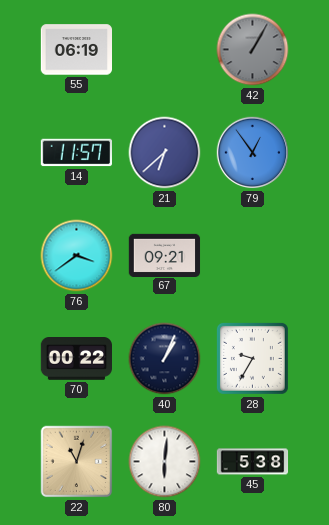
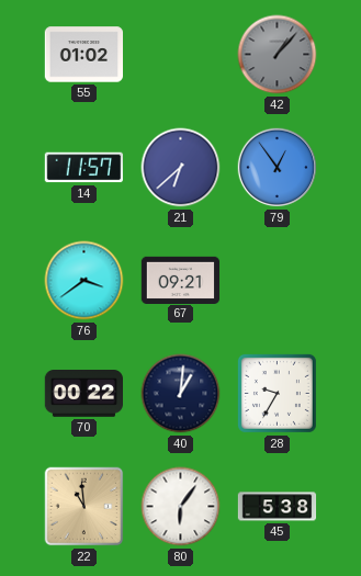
55: 06:19 -> 01:02 (84, 55)
42: 1:05 -> 1:07 (278, 55)
40: 1:04 -> 1:01 (181, 394)
22: 11:03 -> 10:59 (84, 507)
80: 6:01 -> 6:06 (181, 507)
